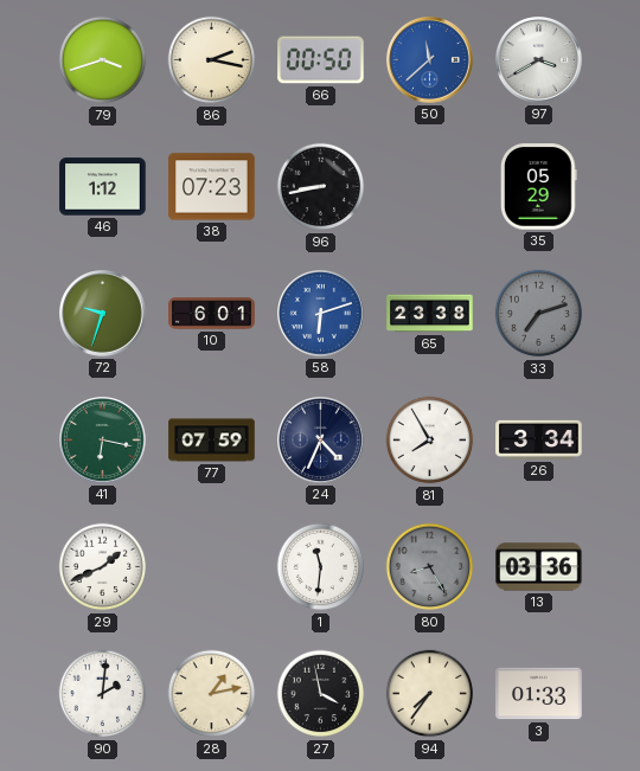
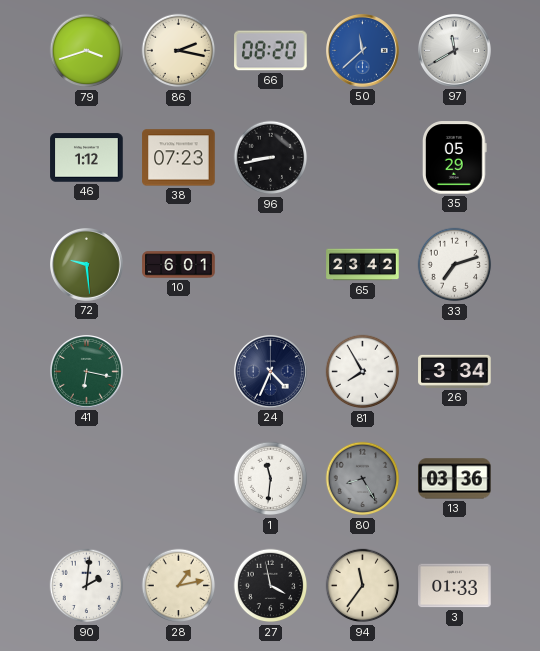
66: 00:50 -> 08:20 (271, 51)
97: 3:40 -> 11:40 (455, 51)
72: 9:33 -> 9:29 (87, 265)
58: 6:12 -> none (321, 314)
65: 23:38 -> 23:42 (363, 265)
33 dial: grey -> white (455, 265)
77: 07:59 -> none (212, 441)
29: 1:41 -> none (103, 567)
94: 7:36 -> 11:36 (363, 586)
